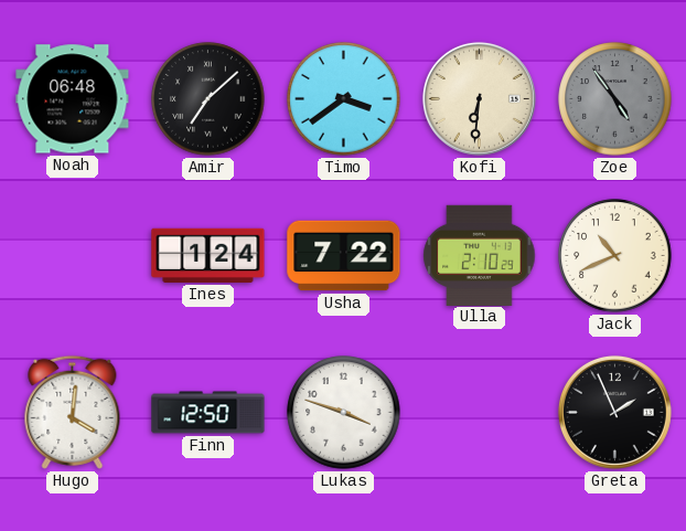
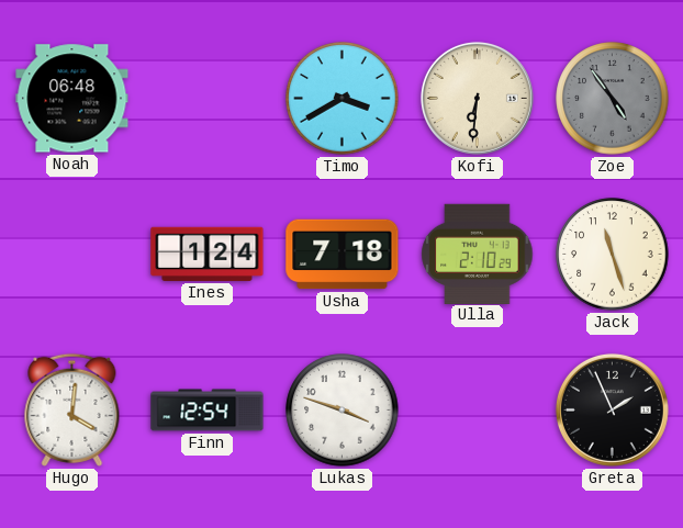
Amir: 7:08 -> none (208, 99)
Timo: 3:39 -> 3:40 (343, 99)
Usha: 7:22 -> 7:18 (343, 255)
Jack: 10:41 -> 11:27 (613, 255)
Finn: 12:50 -> 12:54 (208, 411)
